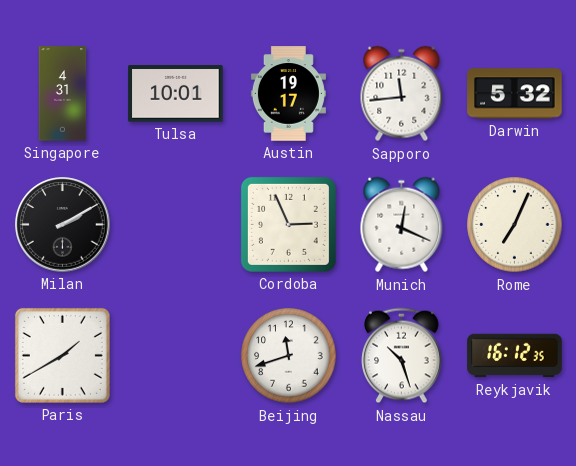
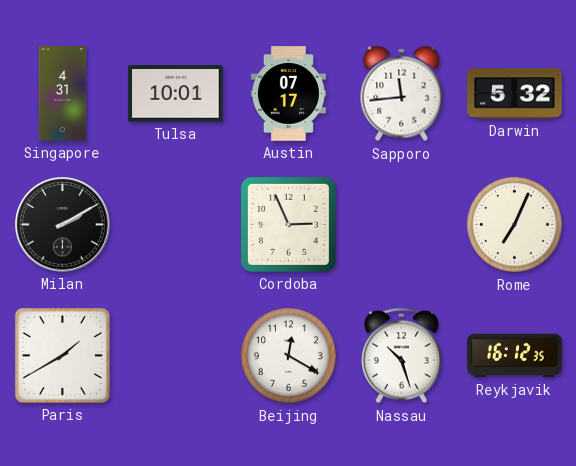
Austin: 19:17 -> 07:17 (288, 94)
Munich: 12:19 -> none (402, 225)
Beijing: 11:42 -> 12:20 (289, 356)
